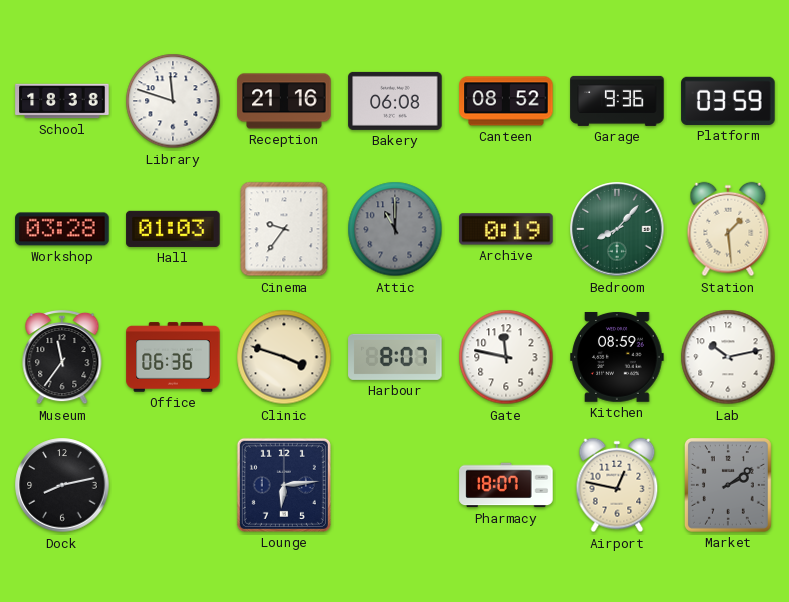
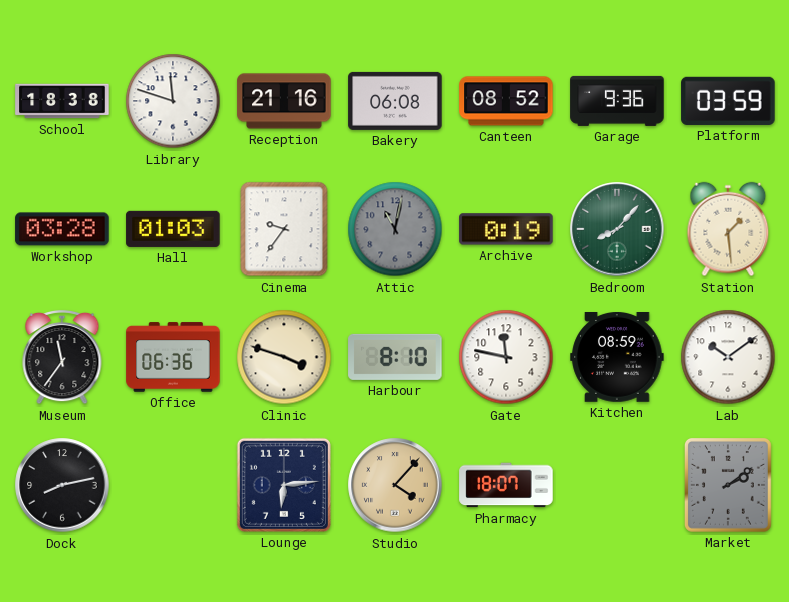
Attic: 11:00 -> 11:02 (395, 229)
Harbour: 8:07 -> 8:10 (395, 357)
Lab: 10:13 -> 10:09 (728, 357)
Studio: none -> 4:07 (395, 485)
Airport: 12:47 -> none (617, 485)
